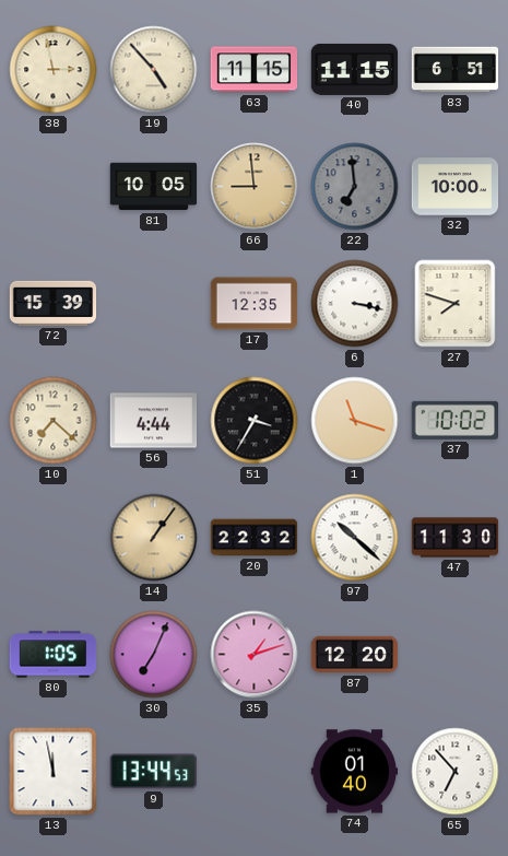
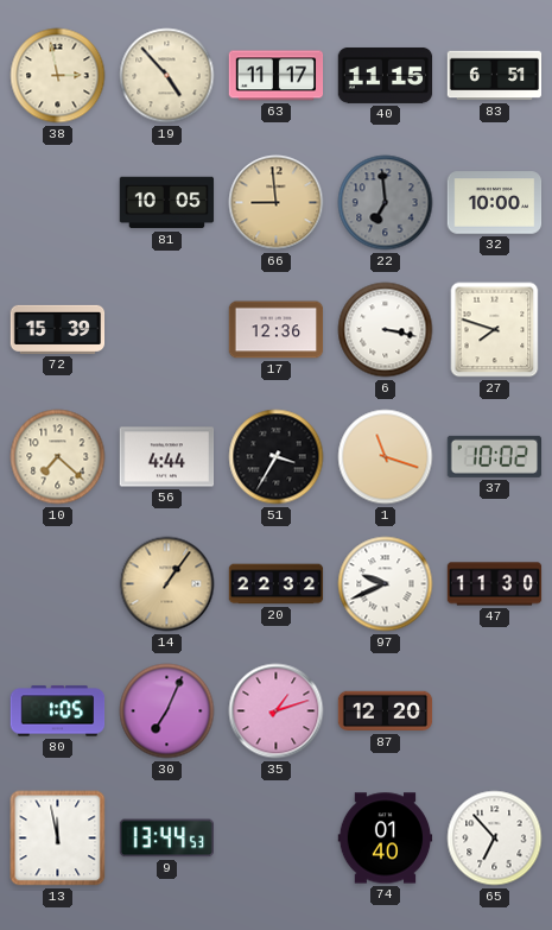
63: 11:15 -> 11:17 (277, 76)
17: 12:35 -> 12:36 (277, 330)
97: 10:22 -> 9:41 (386, 584)
